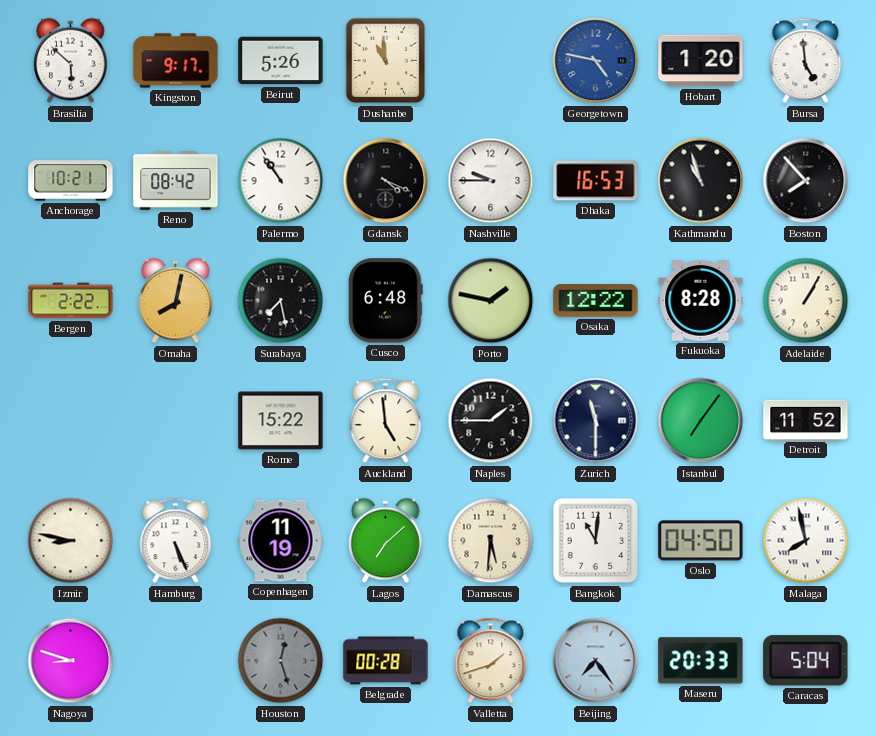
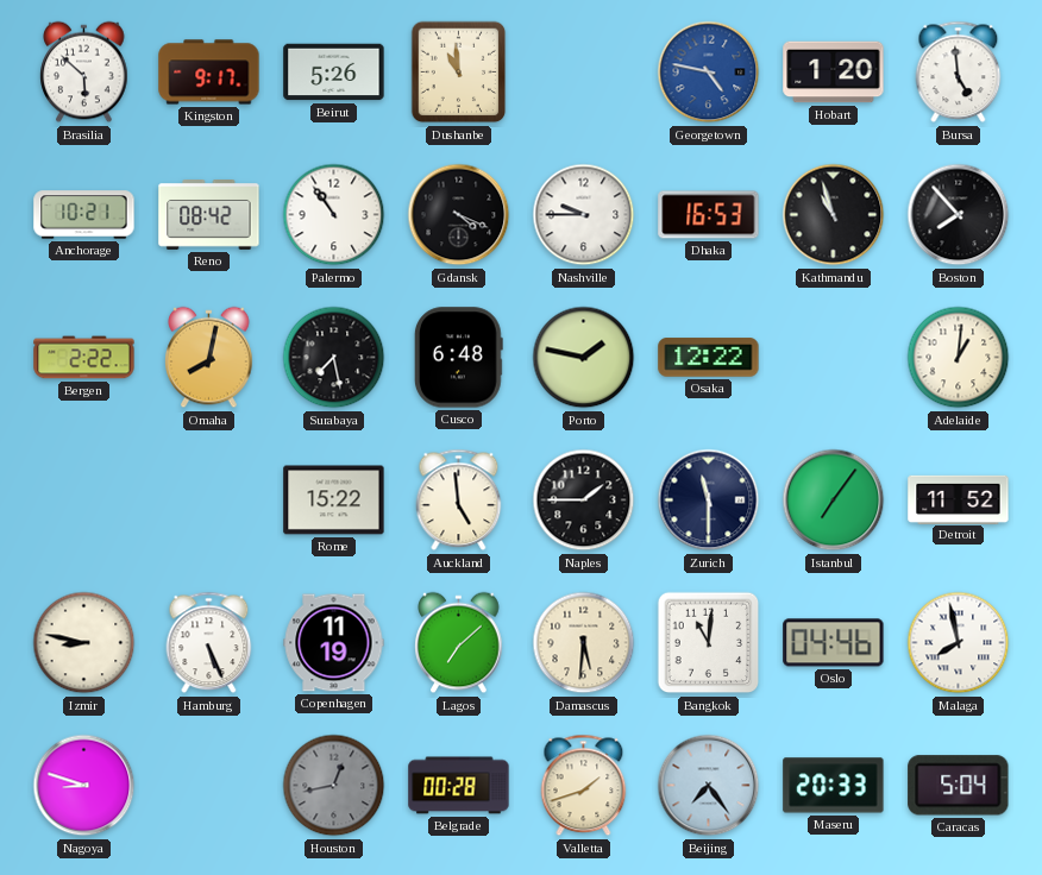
Fukuoka: 8:28 -> none (701, 301)
Adelaide: 1:05 -> 1:01 (959, 358)
Oslo: 04:50 -> 04:46 (834, 643)
Houston: 12:27 -> 12:43 (334, 786)
